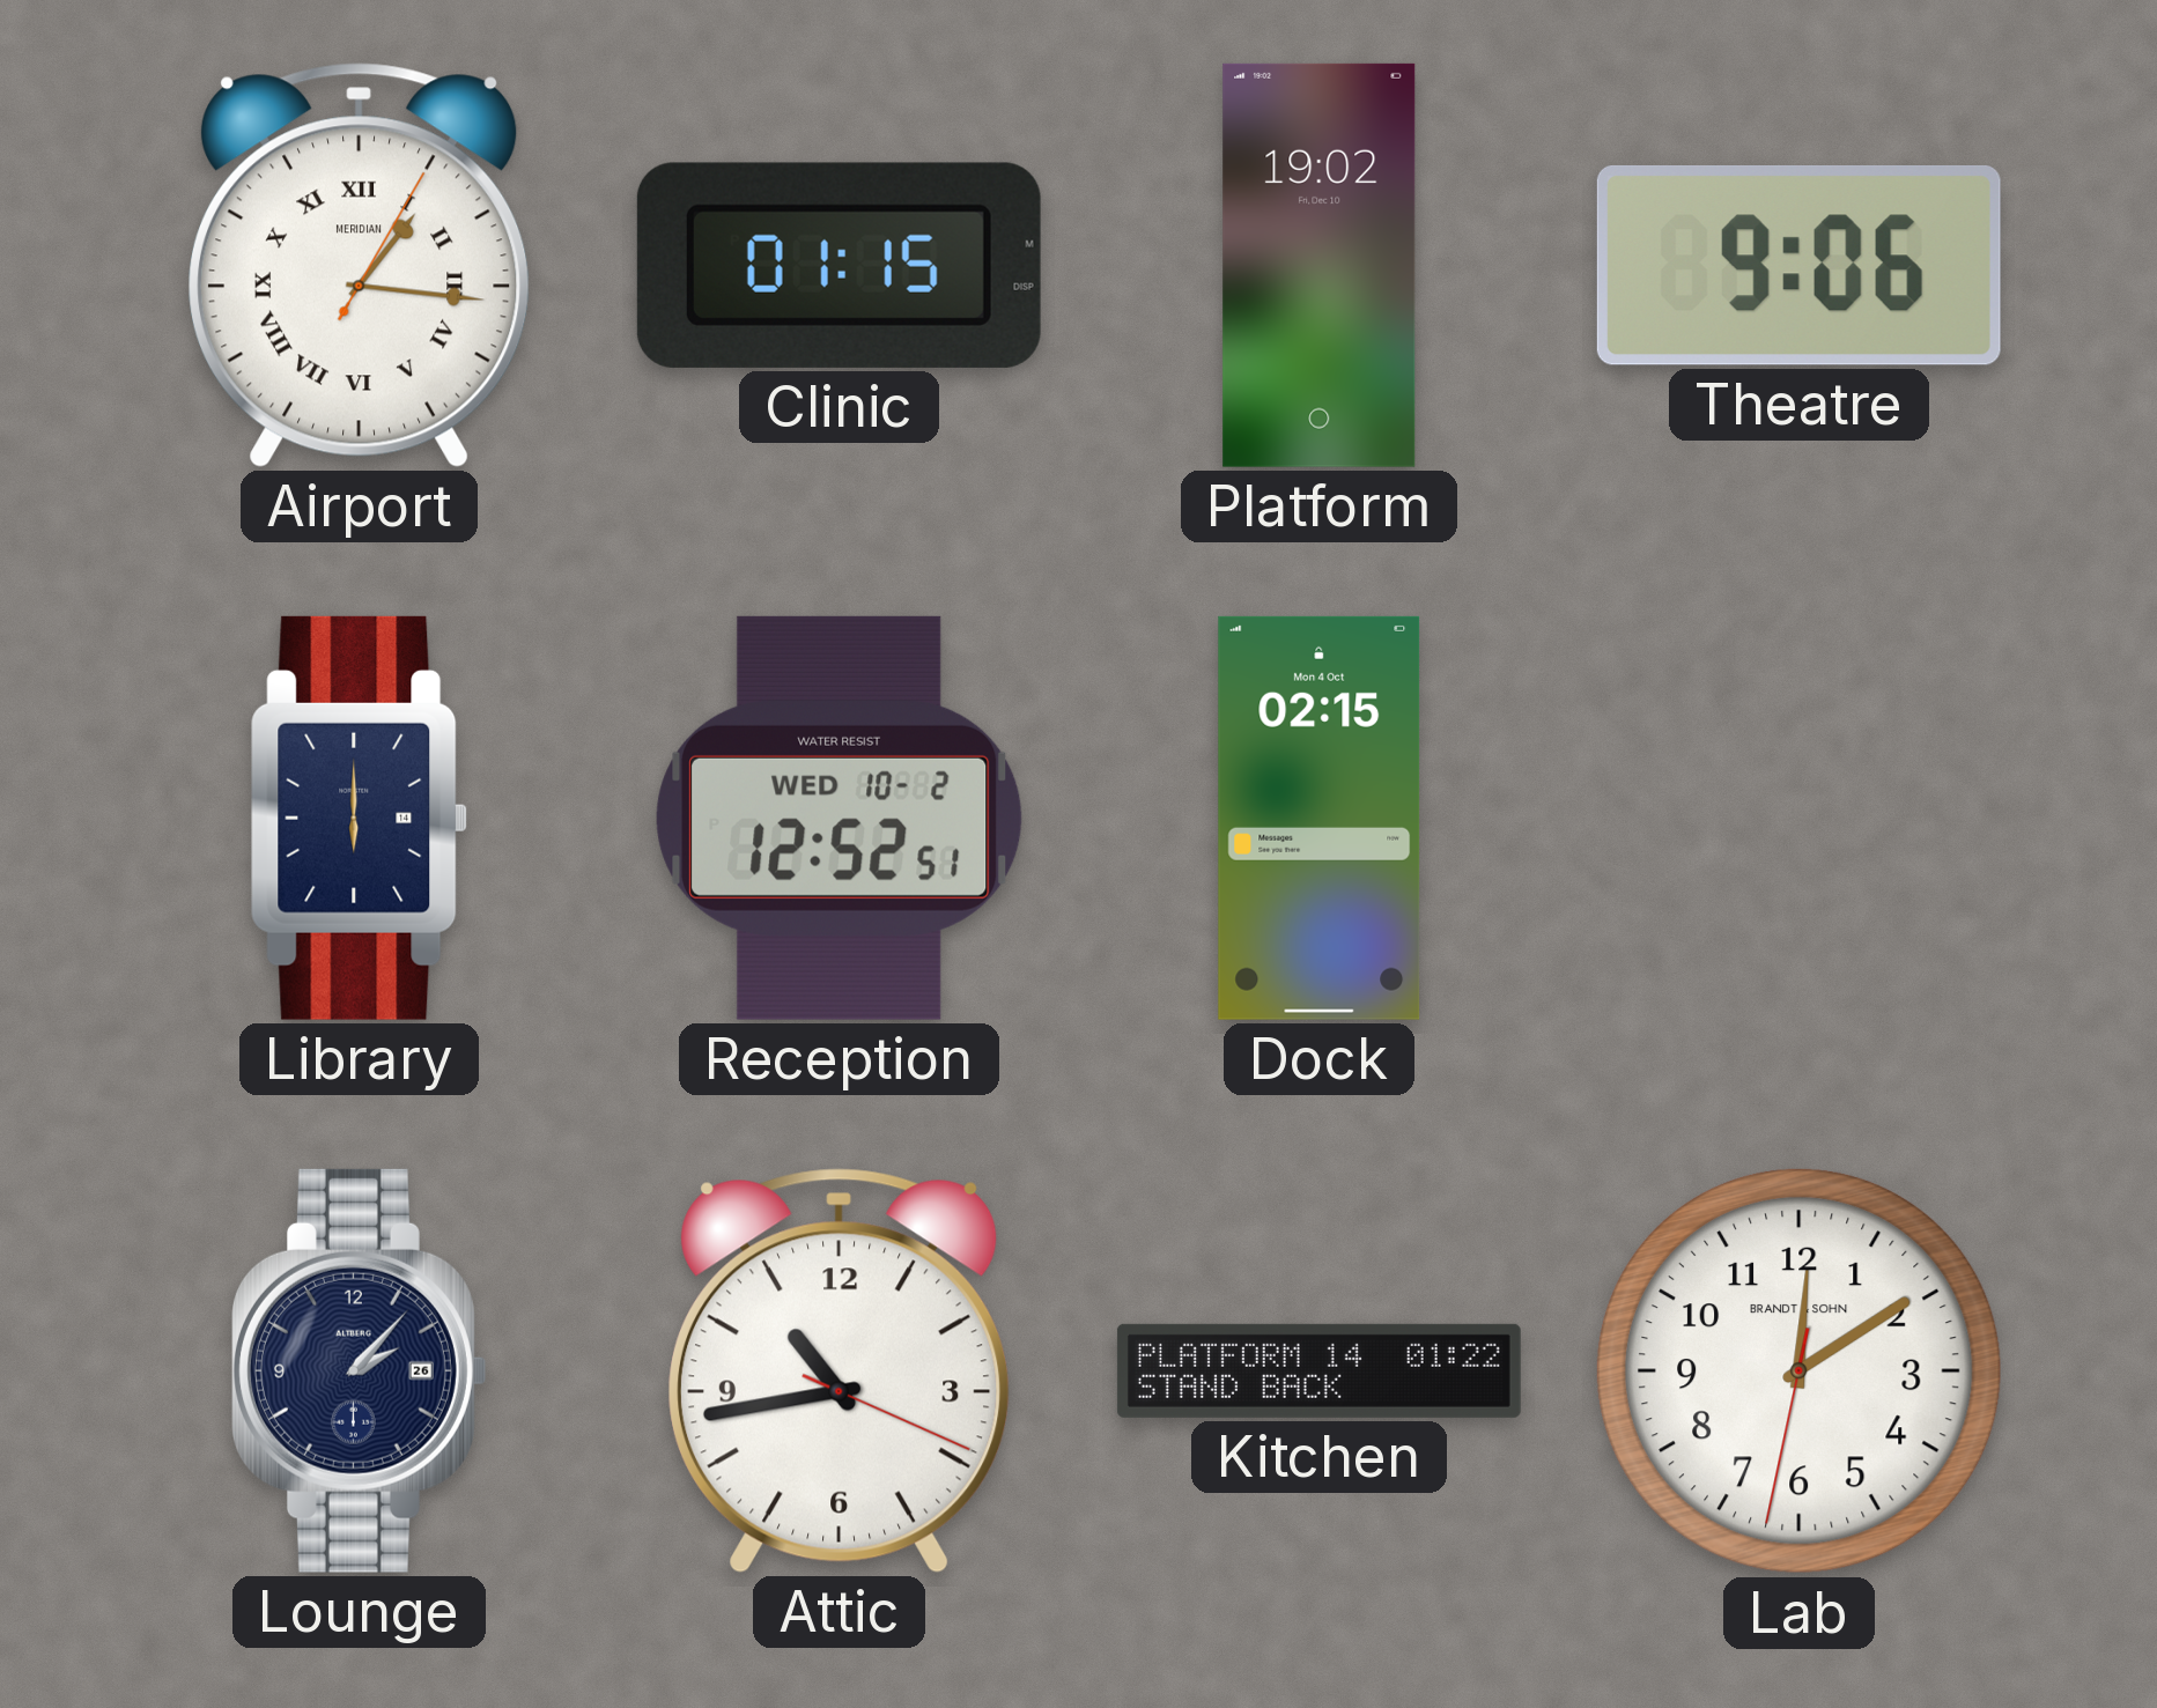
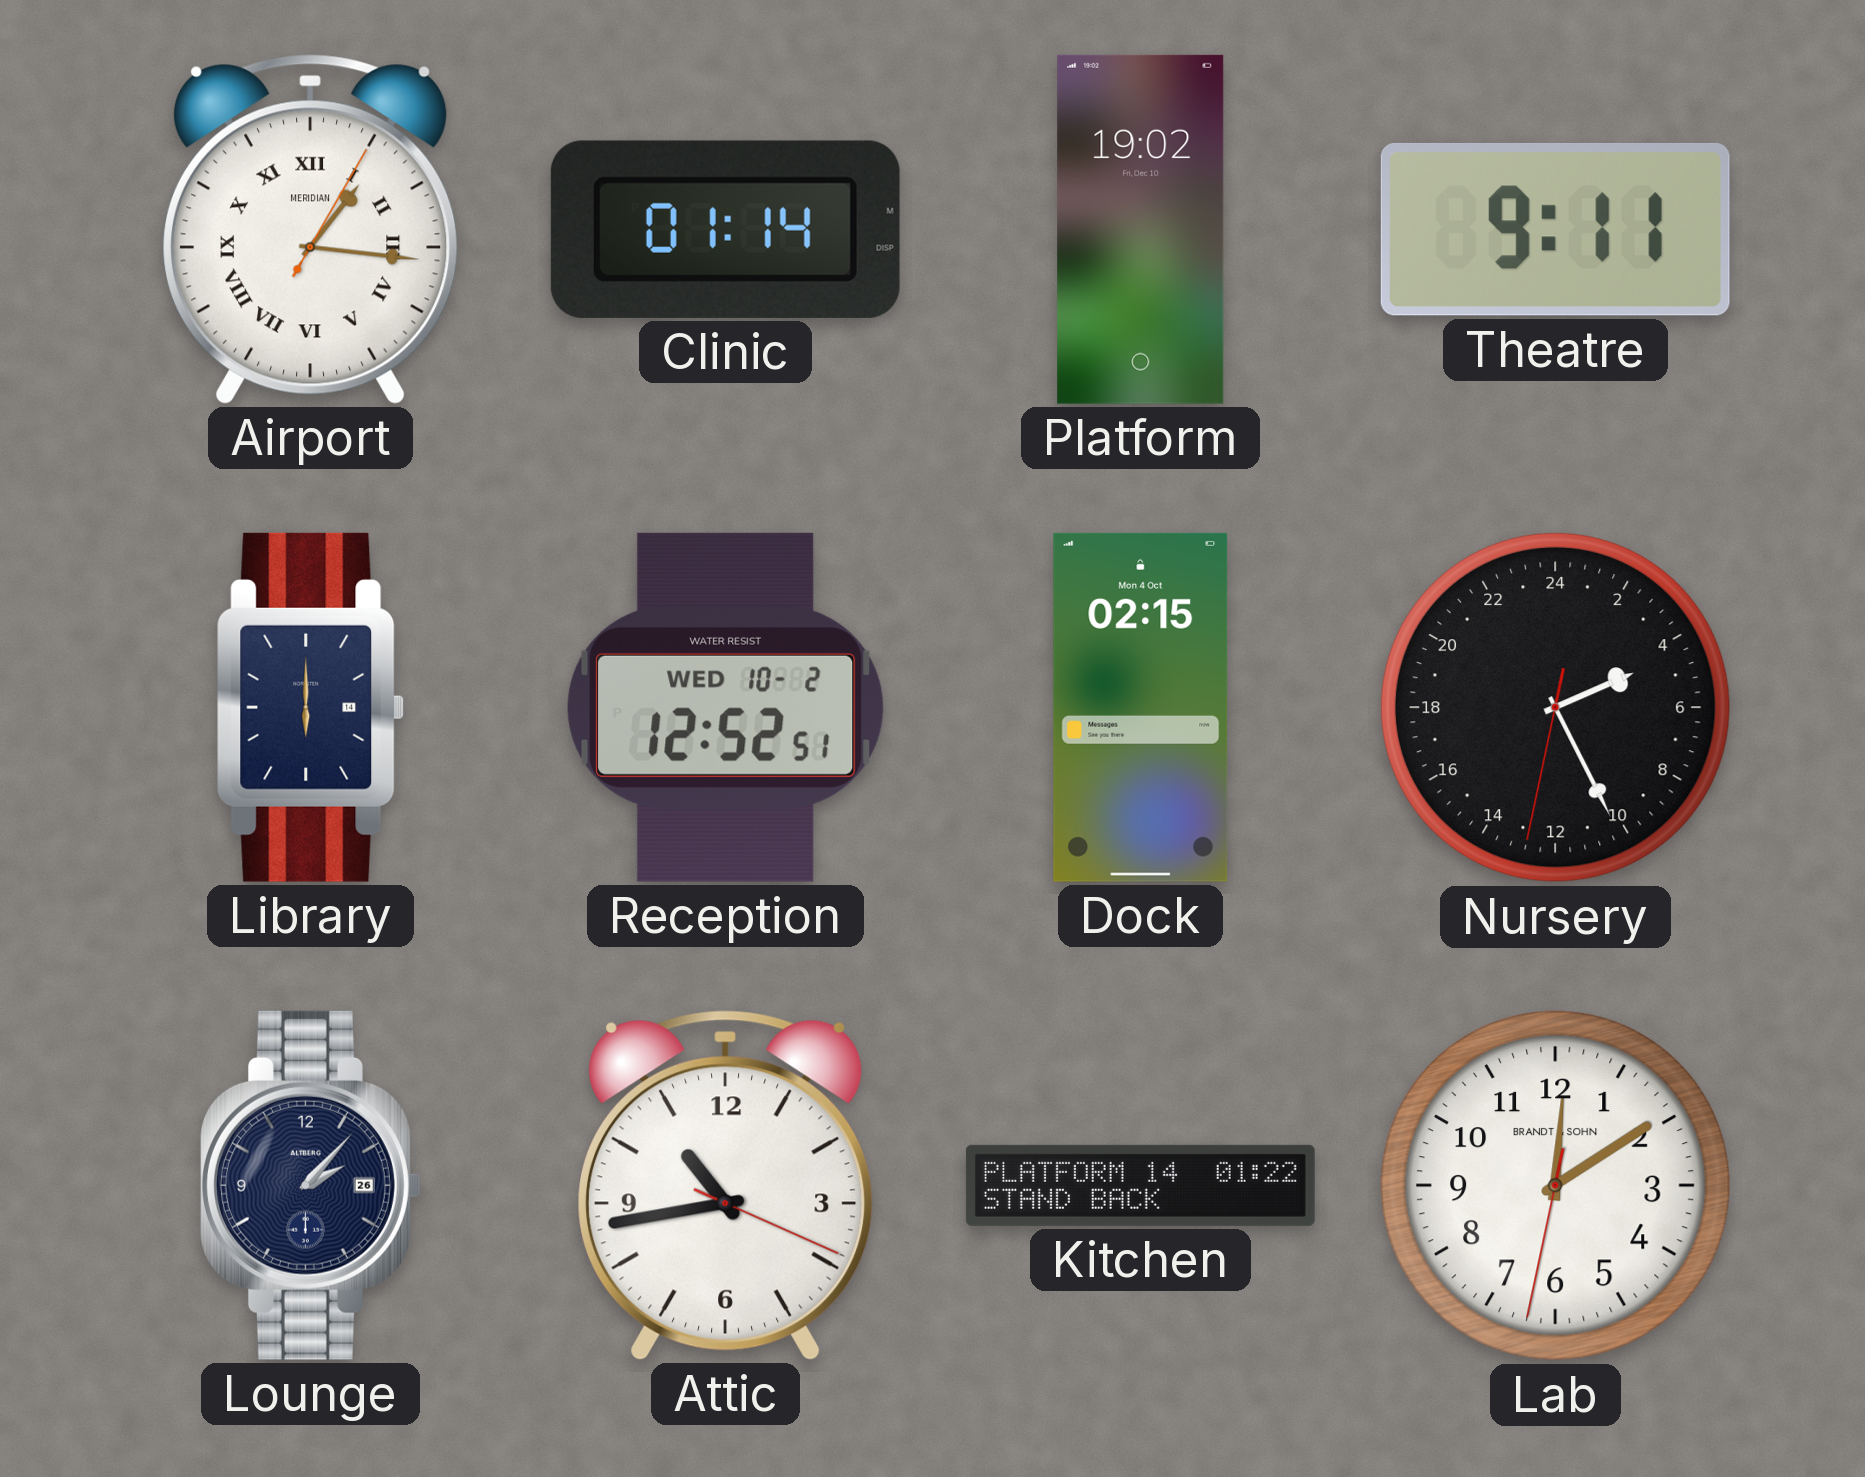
Clinic: 01:15 -> 01:14 (725, 229)
Theatre: 9:06 -> 9:11 (1555, 229)
Nursery: none -> 4:25 (1555, 707)
